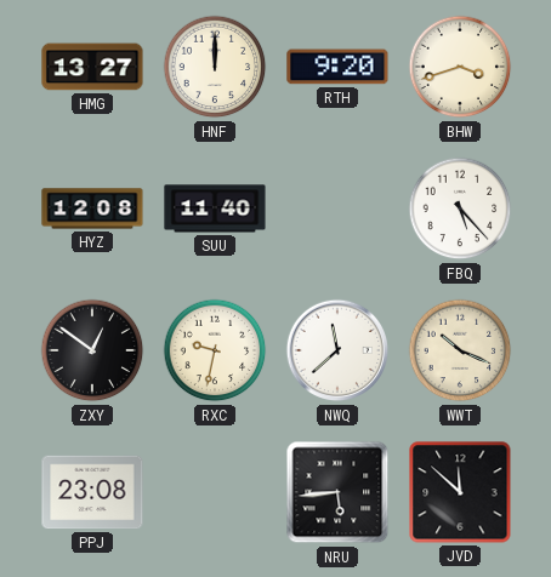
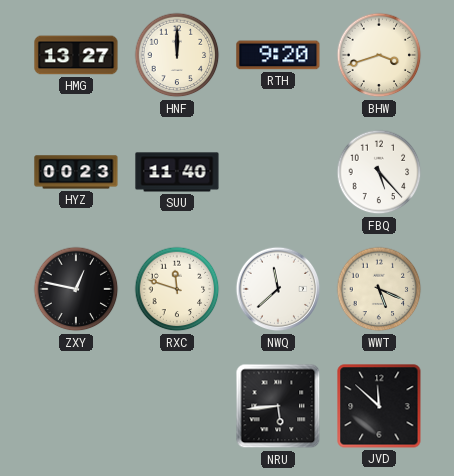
HYZ: 12:08 -> 00:23 (76, 172)
ZXY: 12:51 -> 12:47 (76, 289)
RXC: 9:32 -> 11:48 (177, 289)
WWT: 10:19 -> 5:19 (379, 289)
PPJ: 23:08 -> none (92, 492)
